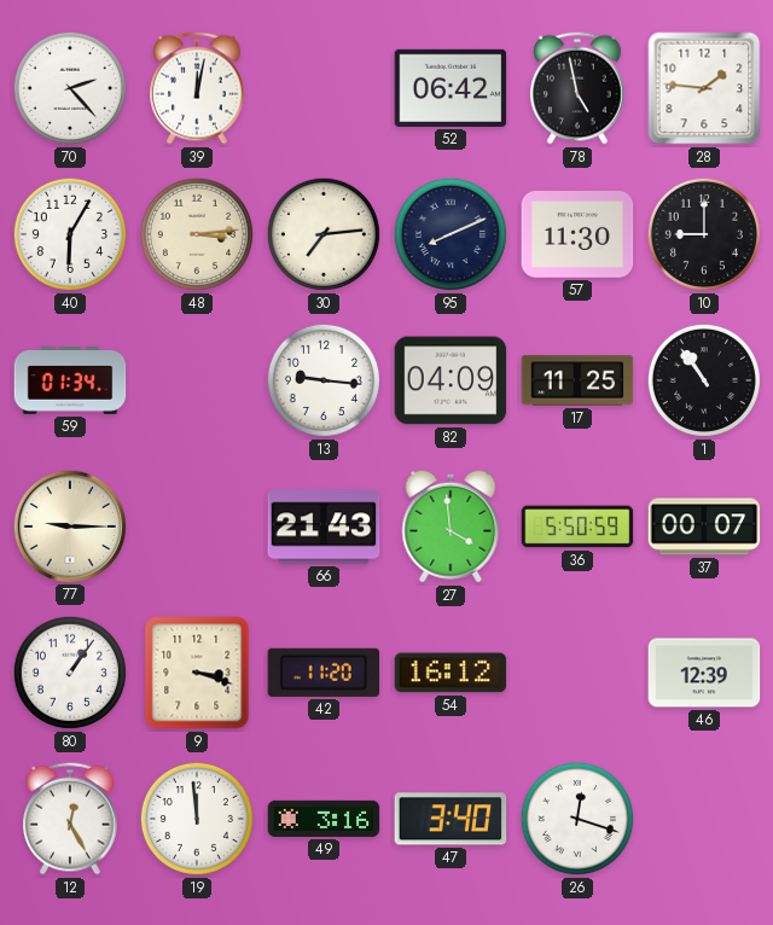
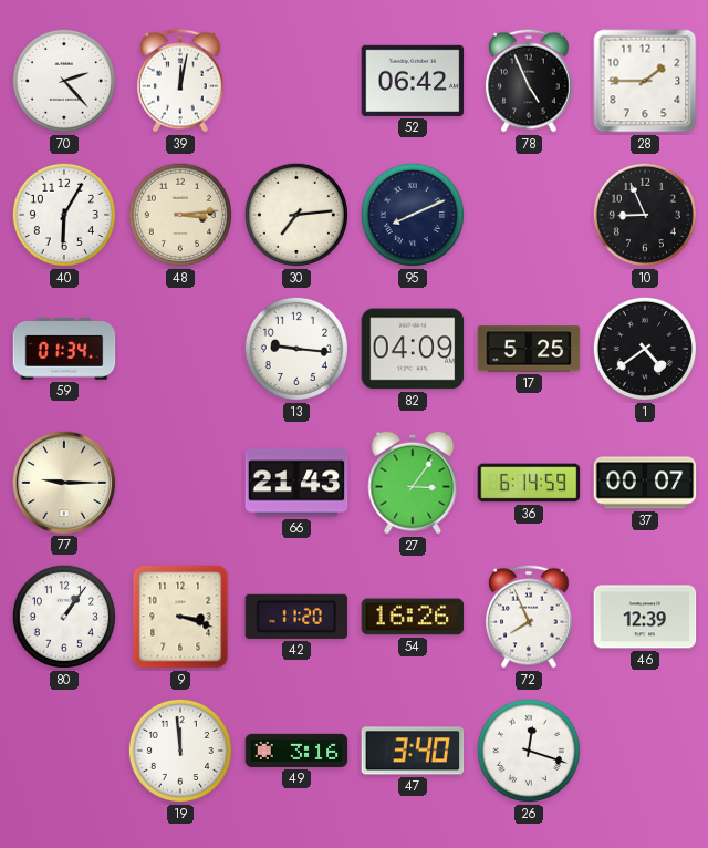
78: 4:58 -> 4:56 (530, 81)
28: 1:46 -> 1:45 (645, 81)
57: 11:30 -> none (577, 234)
10: 9:00 -> 8:56 (645, 215)
17: 11:25 -> 5:25 (529, 349)
1: 10:54 -> 4:39 (645, 349)
27: 3:59 -> 3:06 (413, 483)
36: 5:50 -> 6:14 (529, 483)
54: 16:12 -> 16:26 (413, 617)
72: none -> 7:56 (530, 617)
12: 12:25 -> none (71, 819)
